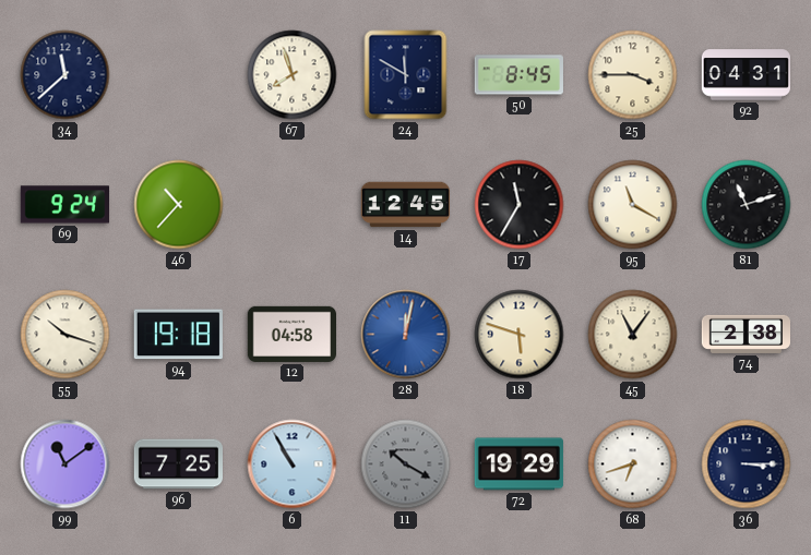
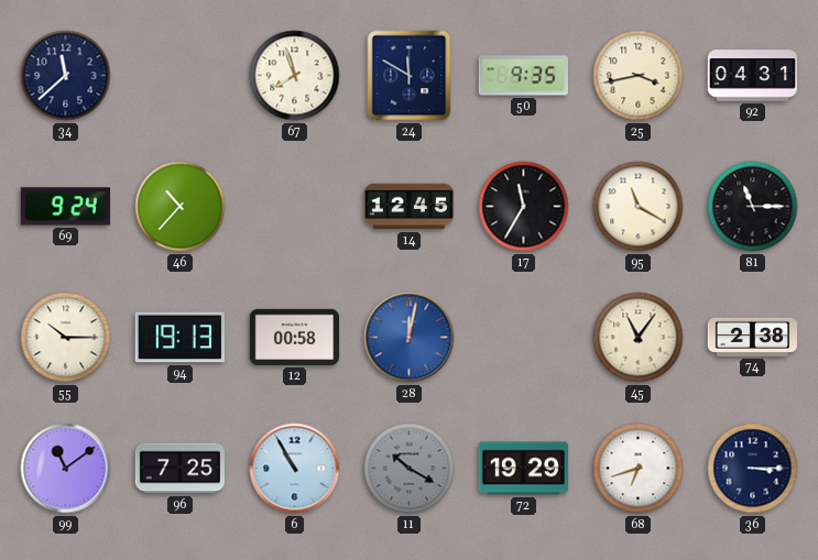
50: 8:45 -> 9:35 (523, 76)
25: 3:45 -> 3:43 (639, 76)
81: 11:12 -> 11:15 (753, 207)
55: 10:18 -> 10:15 (66, 338)
94: 19:18 -> 19:13 (179, 338)
12: 04:58 -> 00:58 (294, 337)
18: 5:48 -> none (520, 335)
